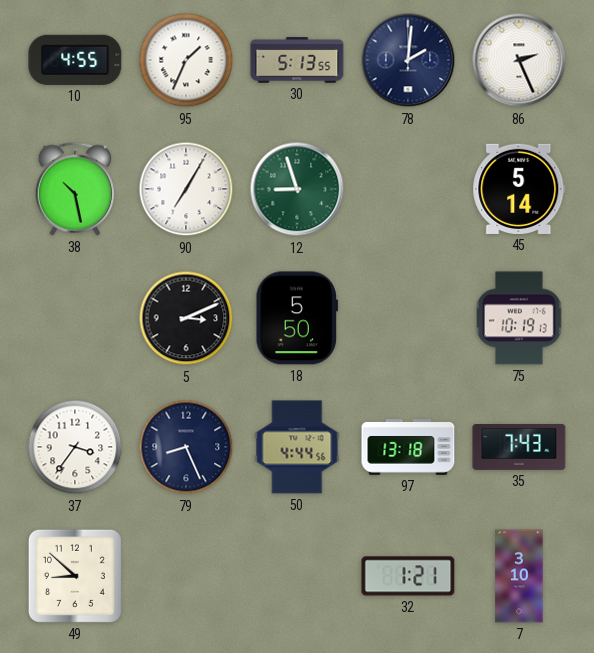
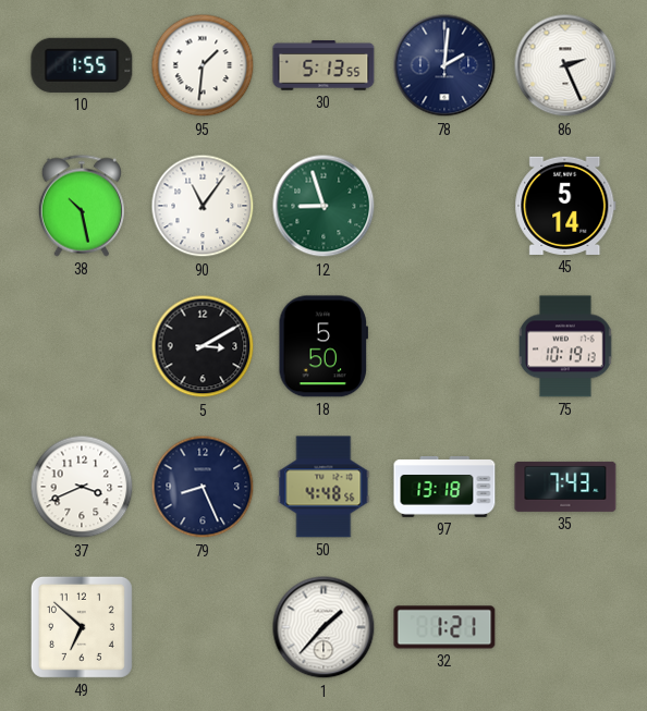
10: 4:55 -> 1:55 (82, 65)
95: 1:34 -> 1:31 (203, 65)
90: 7:05 -> 11:06 (203, 206)
5: 3:11 -> 3:10 (203, 346)
37: 3:36 -> 3:41 (82, 487)
50: 4:44 -> 4:48 (323, 487)
49: 8:52 -> 6:52 (82, 627)
1: none -> 1:37 (323, 627)
7: 3:10 -> none (519, 576)
